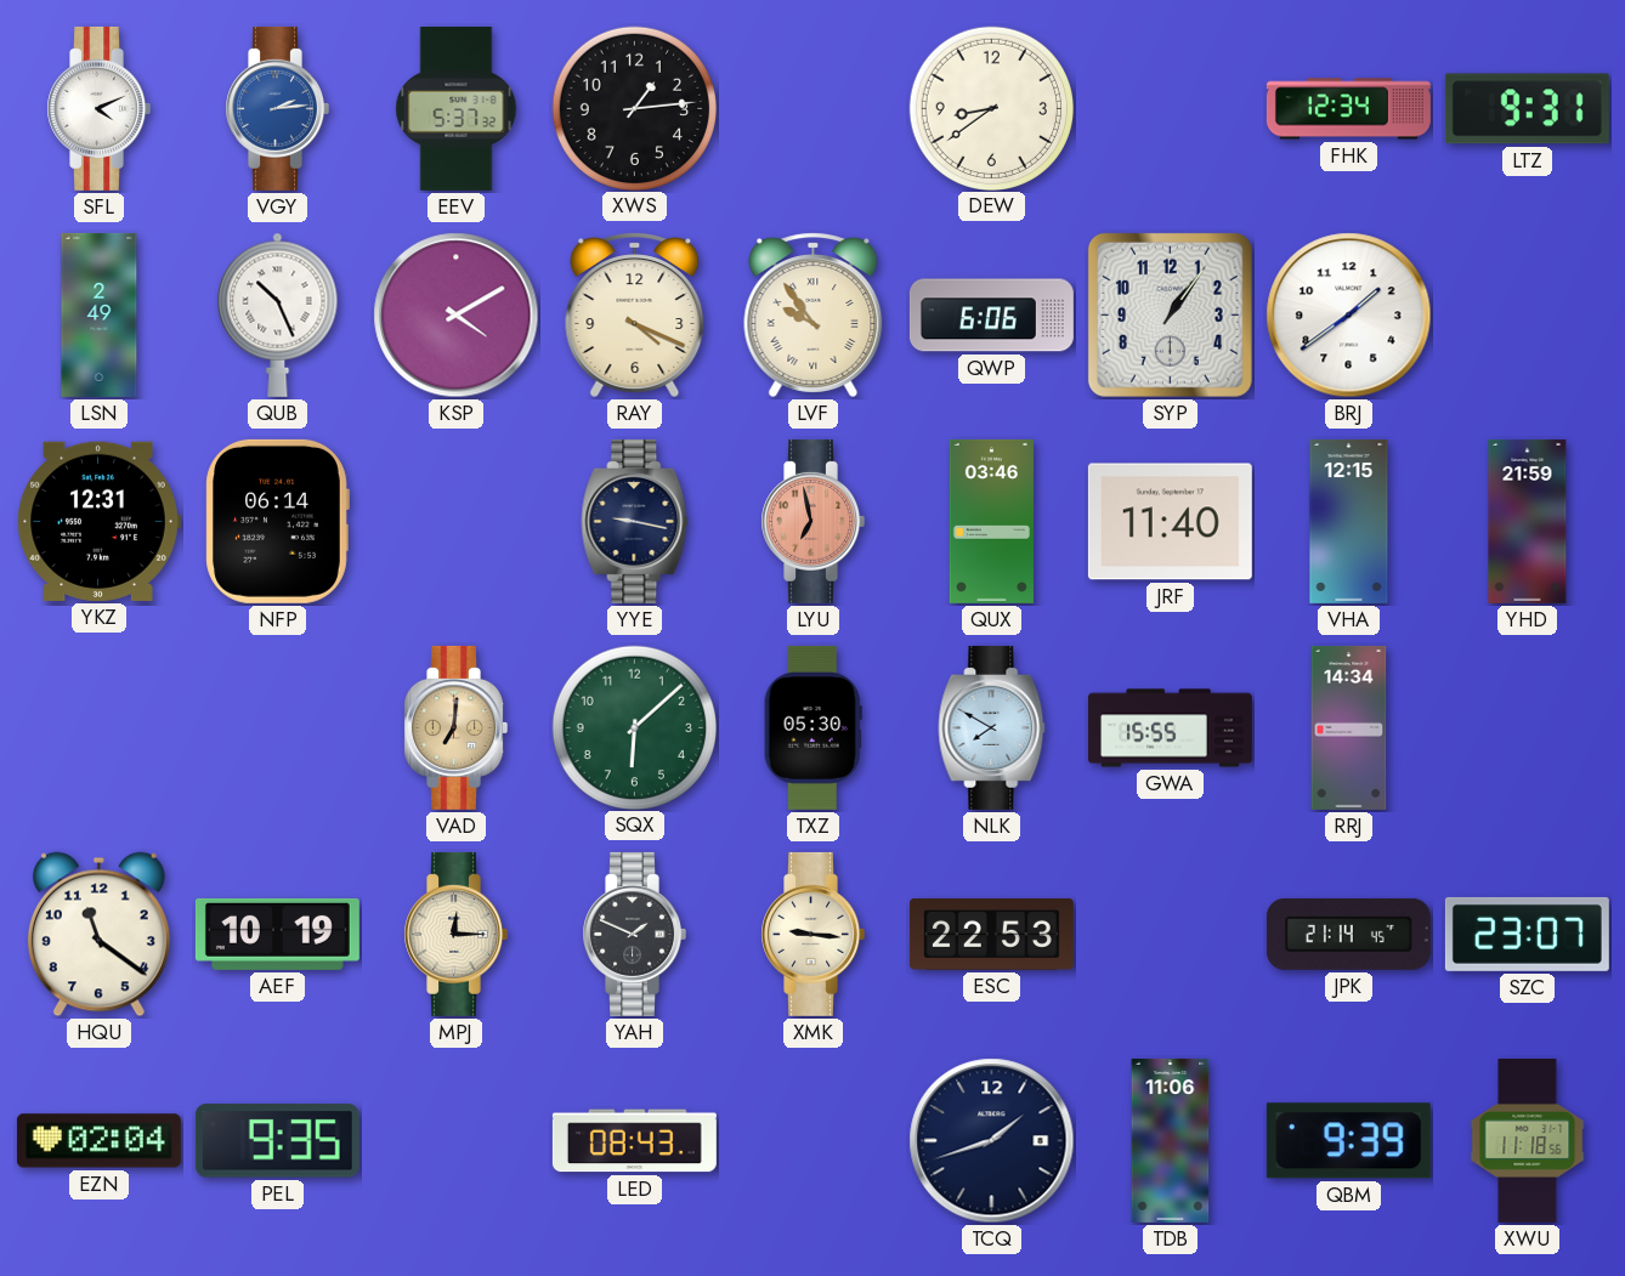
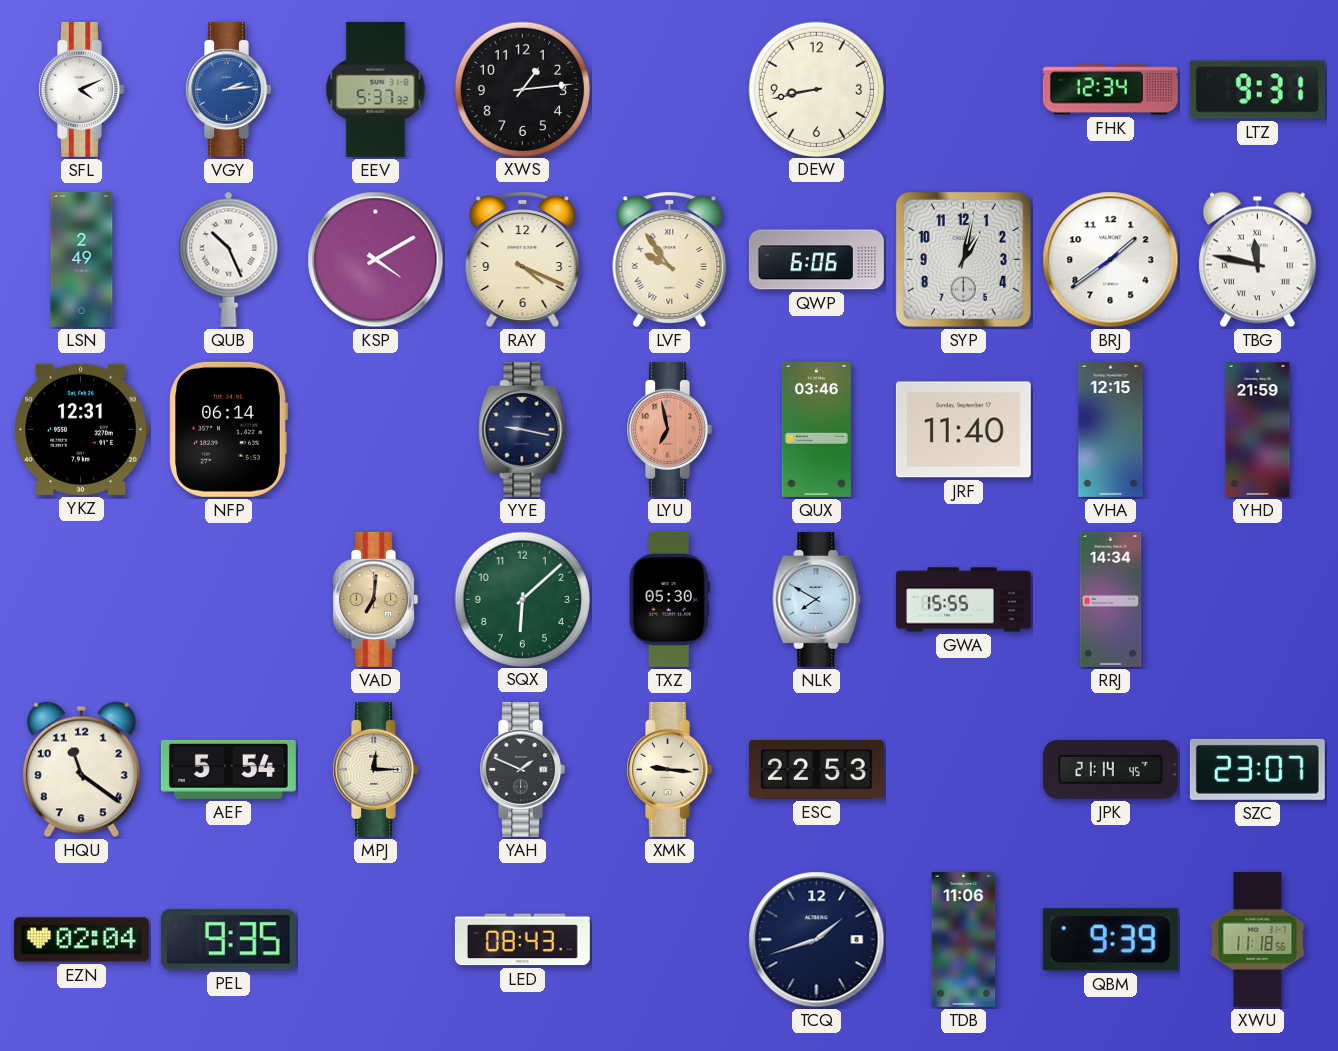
DEW: 8:39 -> 8:43 (816, 89)
SYP: 1:06 -> 1:02 (963, 259)
TBG: none -> 11:47 (1257, 260)
AEF: 10:19 -> 5:54 (228, 769)
